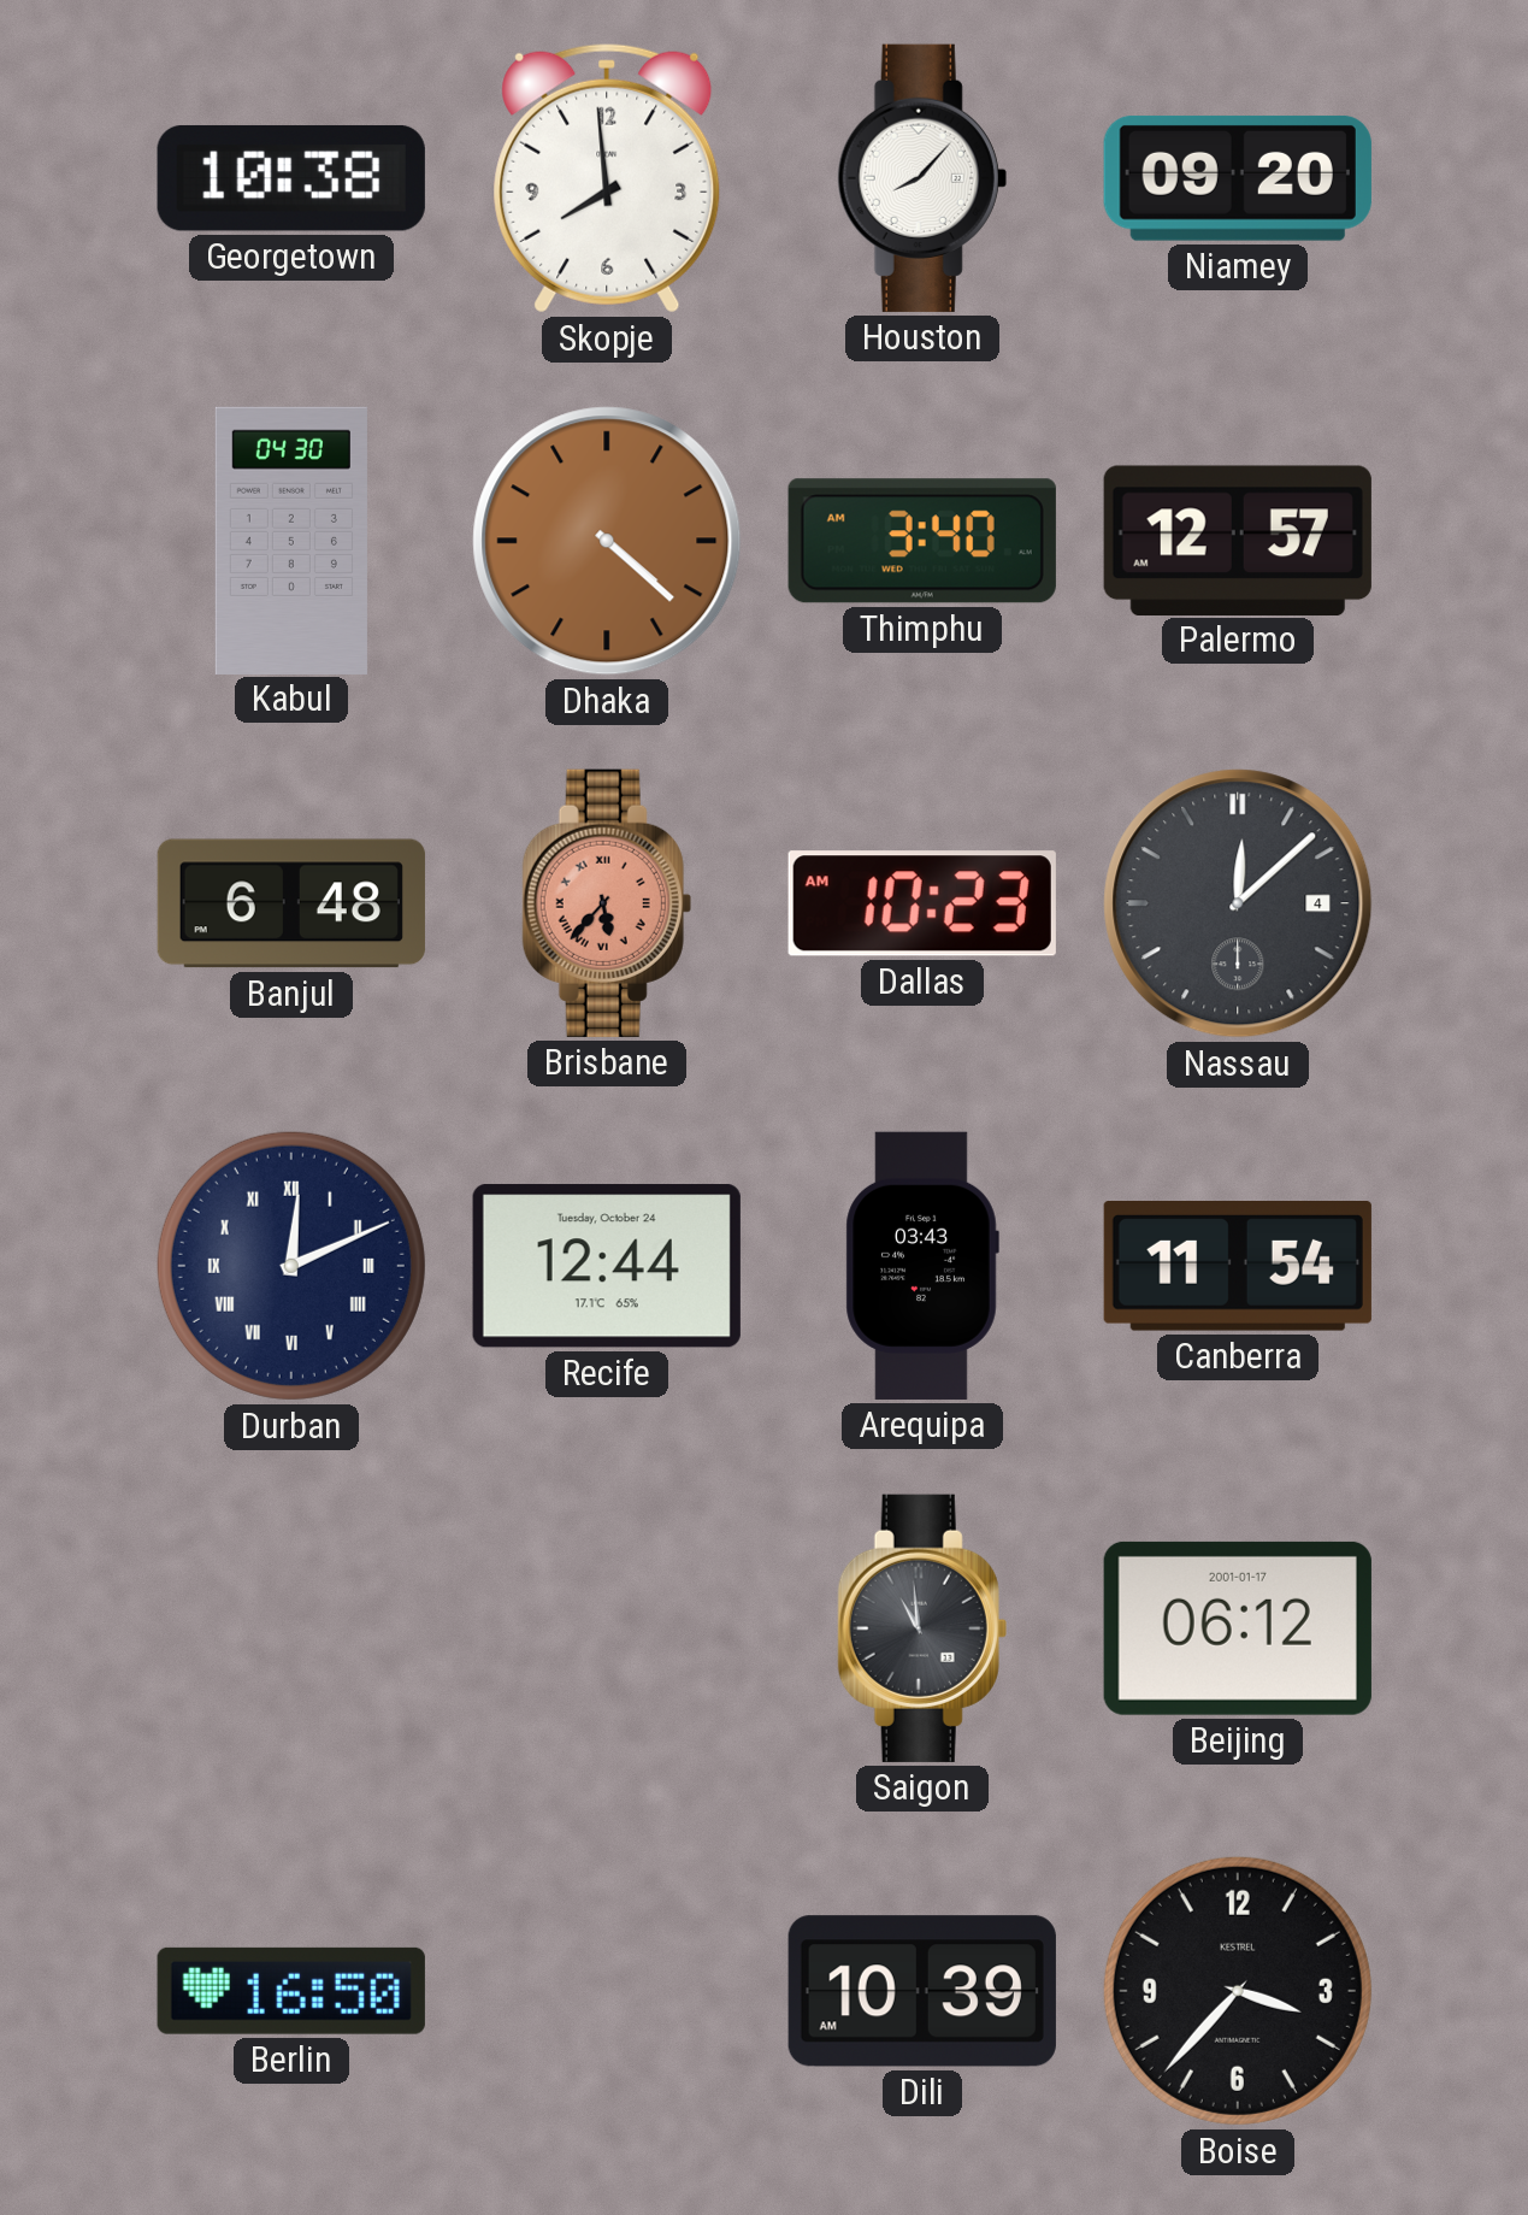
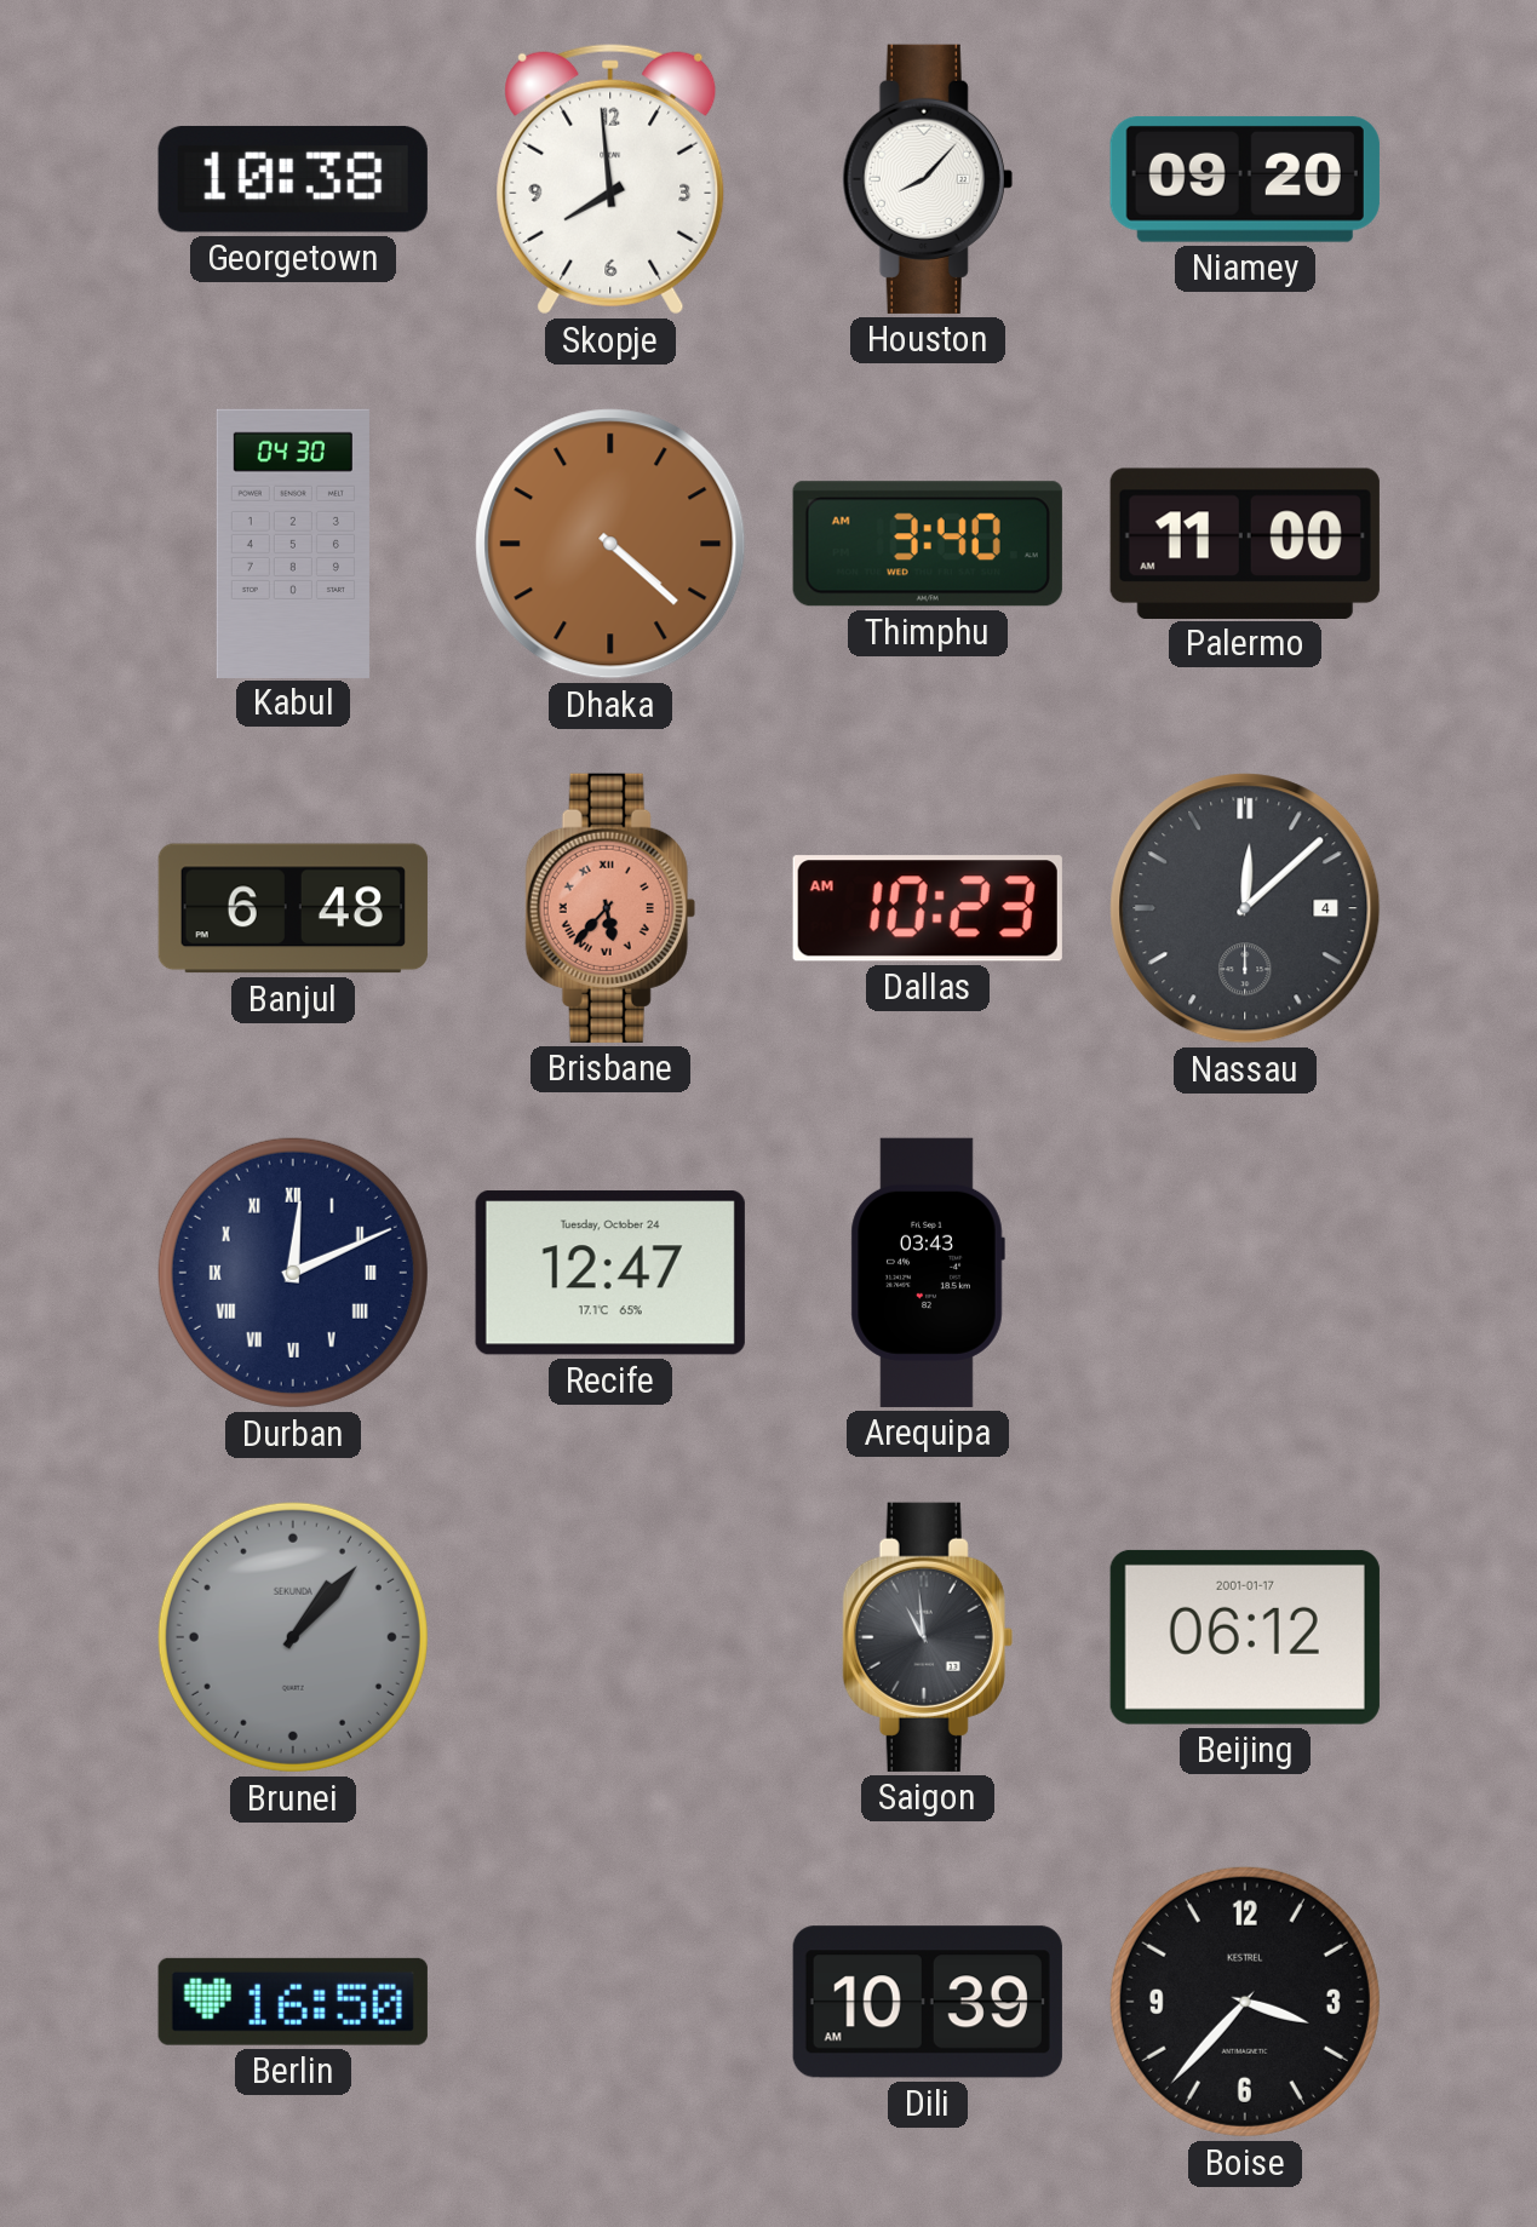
Palermo: 12:57 -> 11:00 (1245, 543)
Recife: 12:44 -> 12:47 (610, 1273)
Canberra: 11:54 -> none (1238, 1267)
Brunei: none -> 1:07 (293, 1637)
